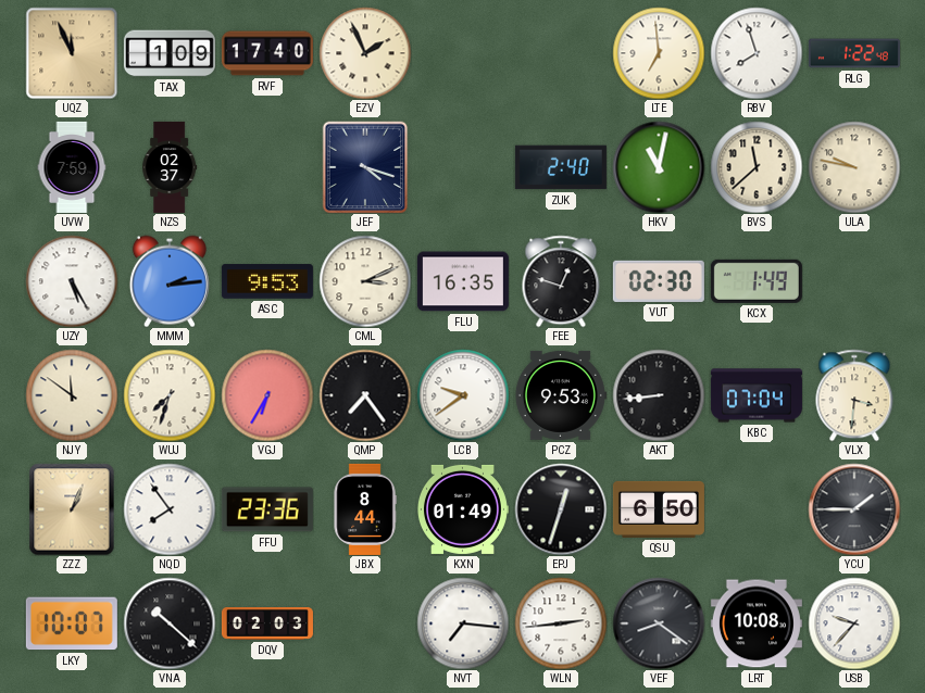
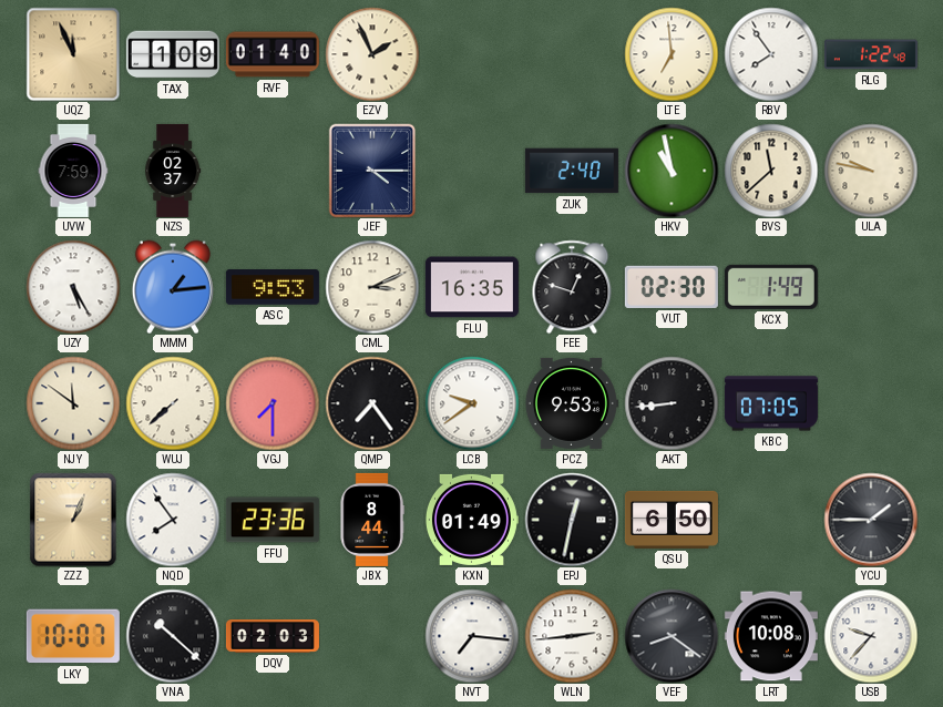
RVF: 17:40 -> 01:40 (273, 54)
RBV: 7:57 -> 7:54 (771, 54)
JEF: 4:18 -> 4:15 (372, 171)
HKV: 11:02 -> 10:58 (672, 171)
MMM: 2:14 -> 1:14 (173, 287)
WUJ: 7:33 -> 7:38 (173, 403)
VGJ: 6:35 -> 7:30 (273, 403)
KBC: 07:04 -> 07:05 (771, 403)
VLX: 3:31 -> none (854, 395)
EPJ: 12:33 -> 12:32 (572, 520)
